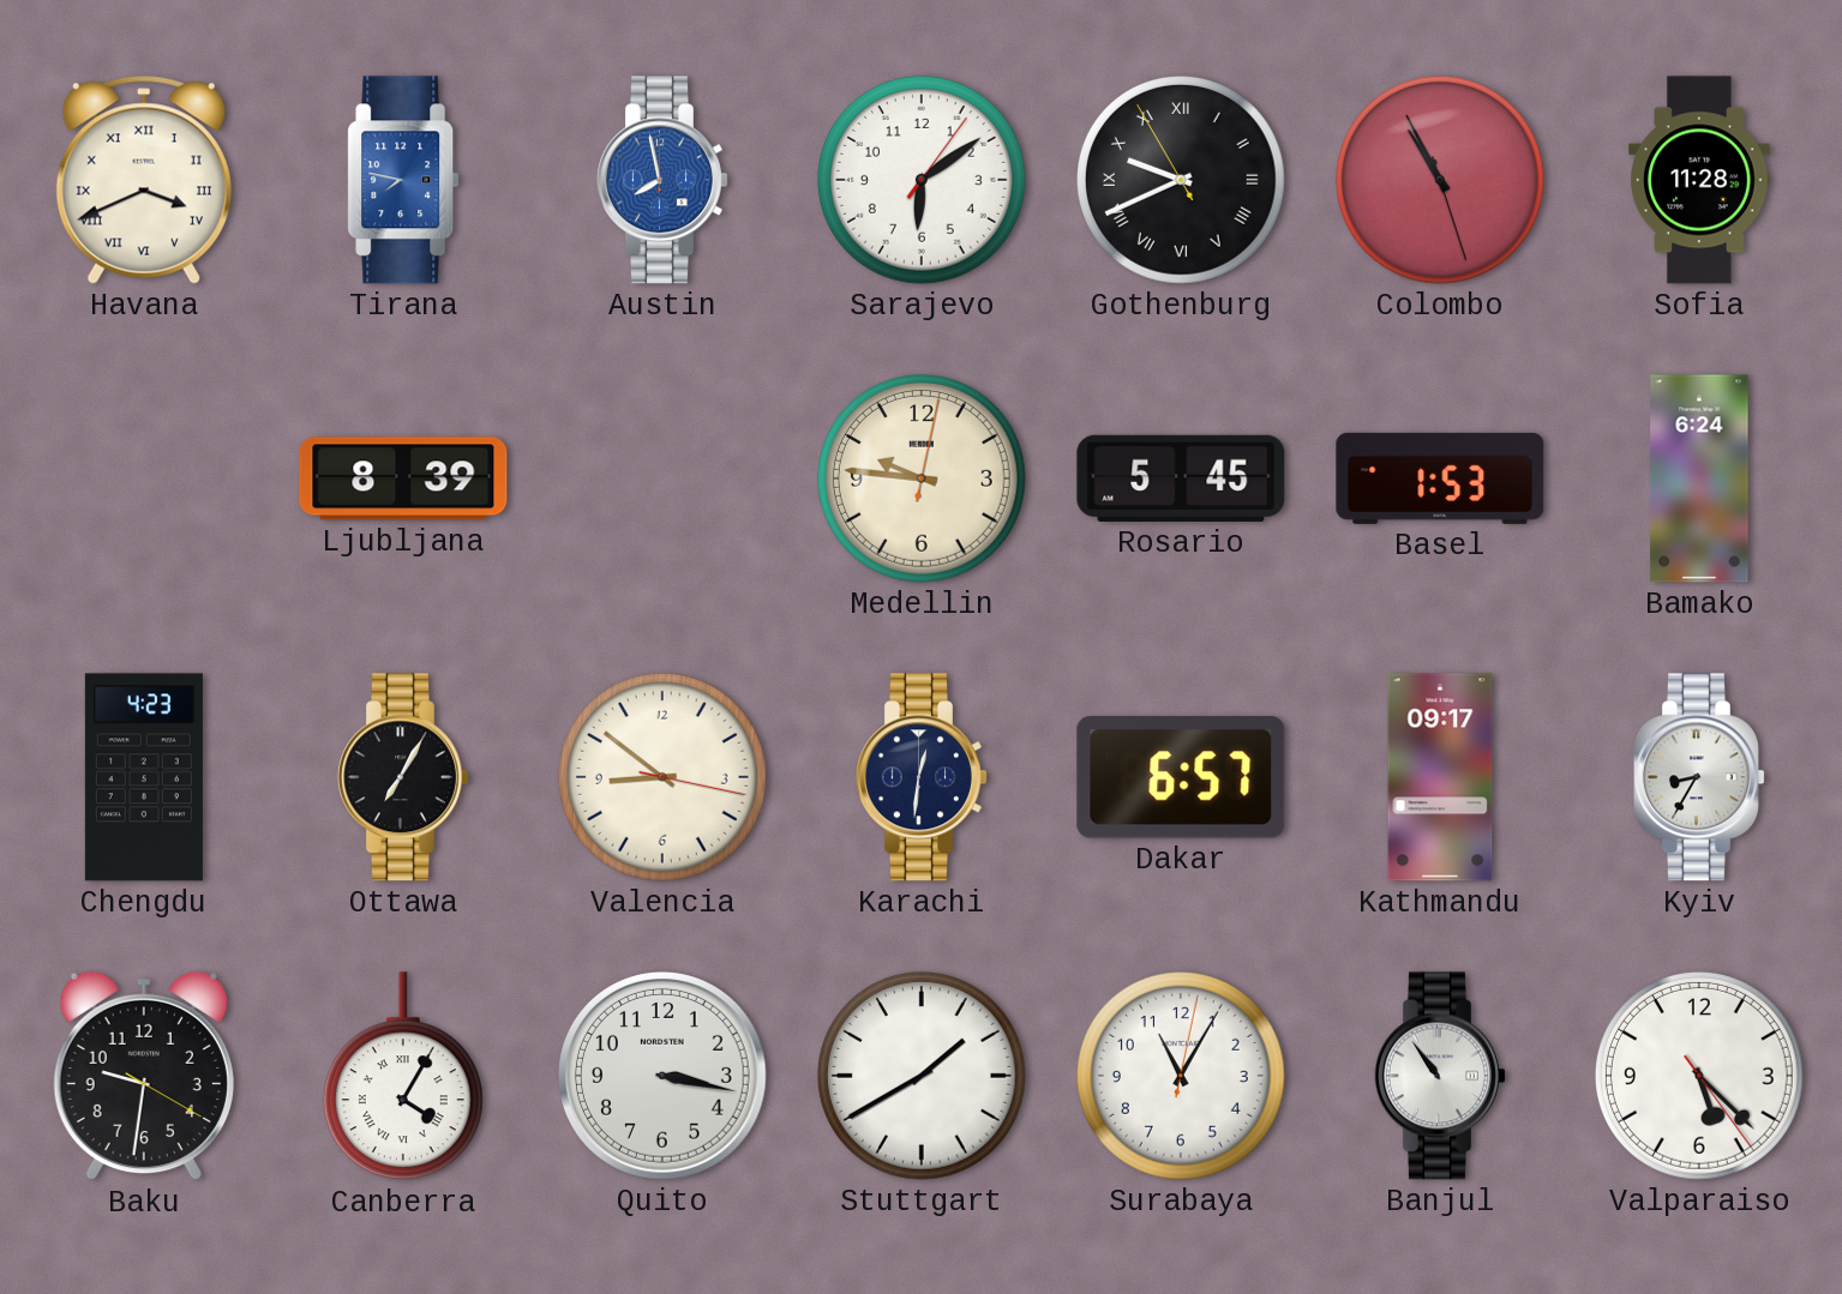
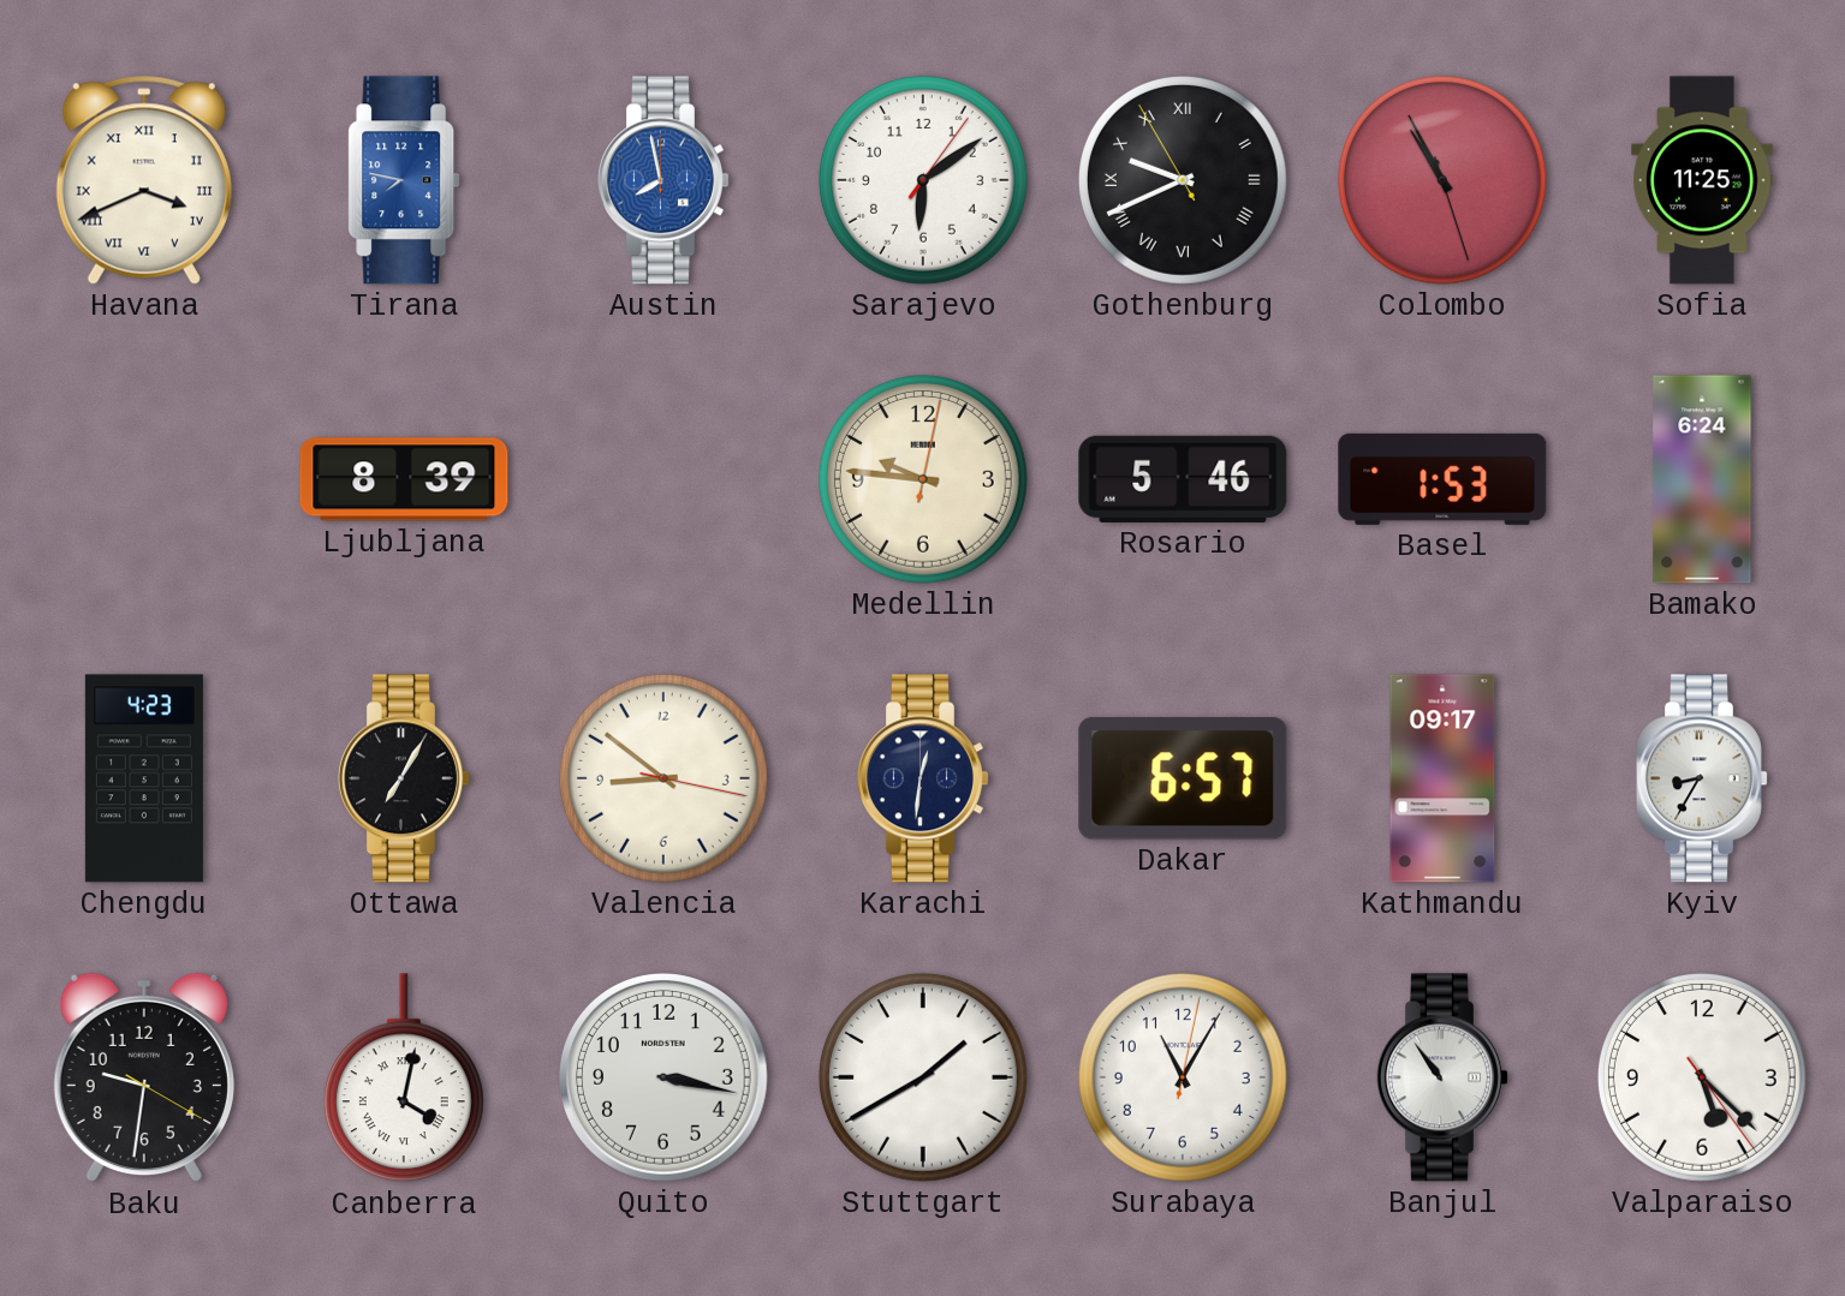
Sofia: 11:28 -> 11:25 (1702, 180)
Rosario: 5:45 -> 5:46 (1183, 479)
Canberra: 4:05 -> 4:02 (404, 1079)
